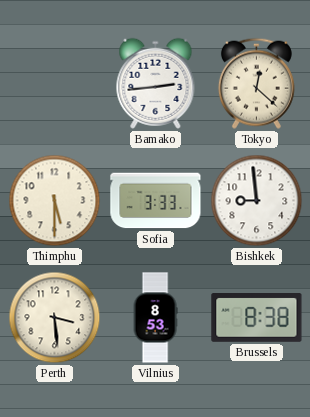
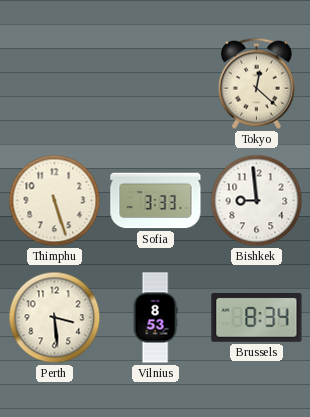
Bamako: 2:44 -> none (156, 83)
Thimphu: 5:30 -> 5:27 (55, 201)
Brussels: 8:38 -> 8:34 (257, 318)
